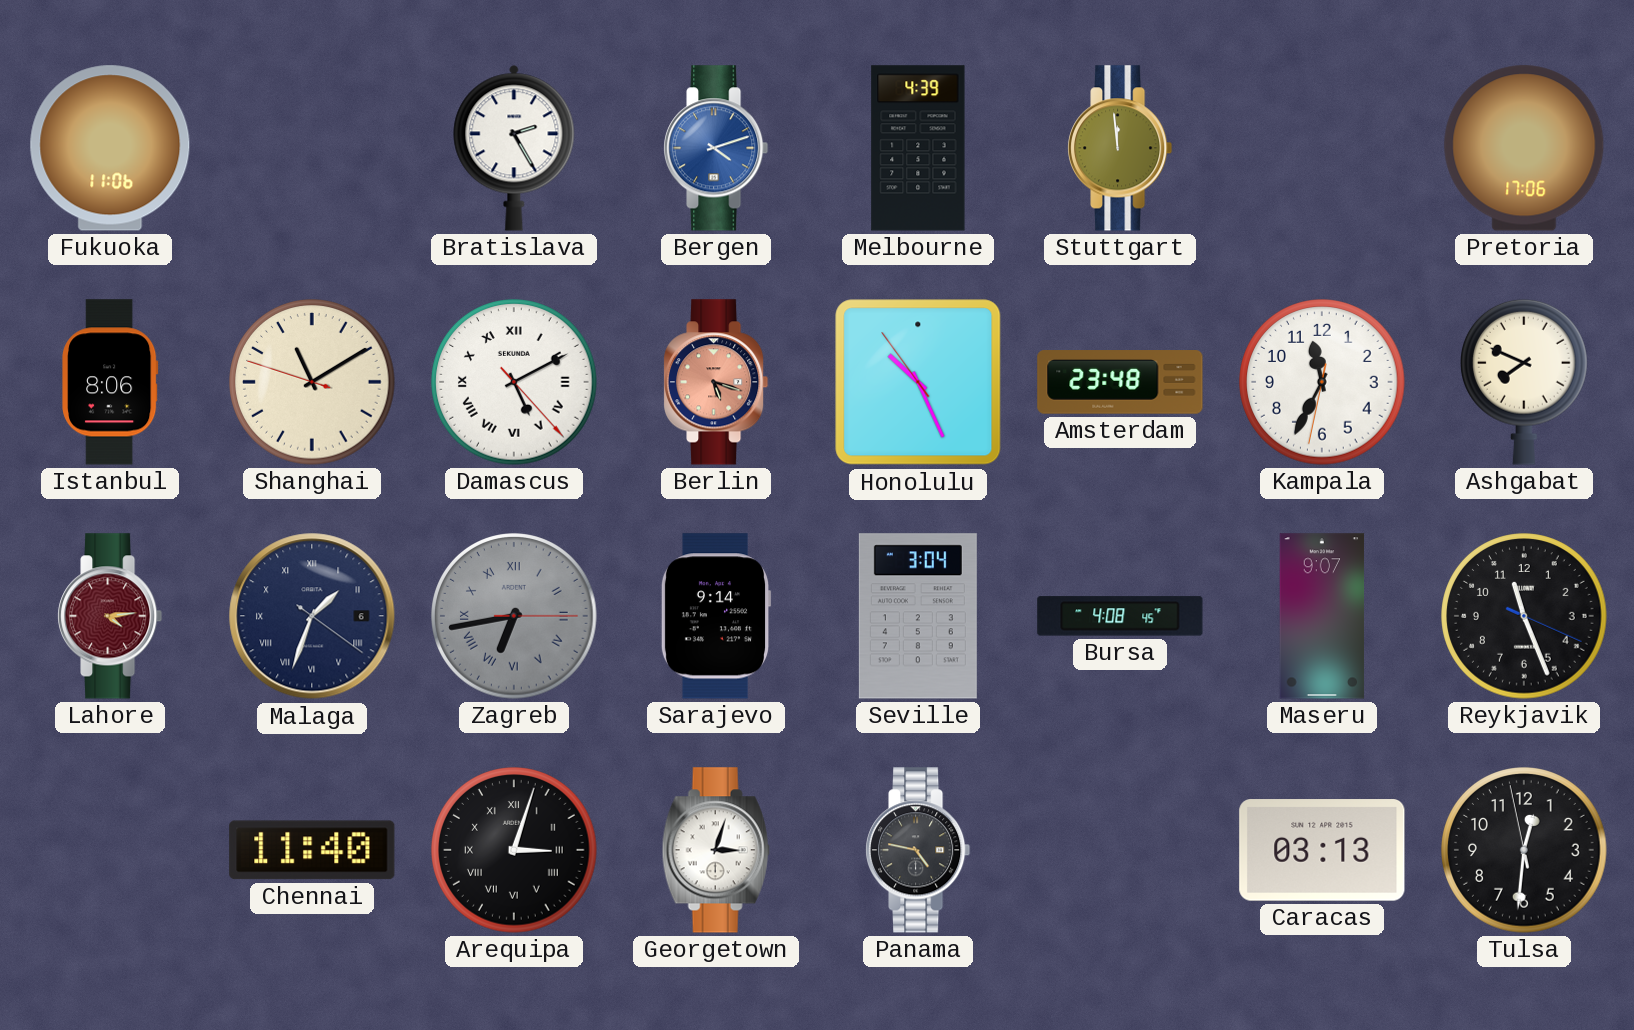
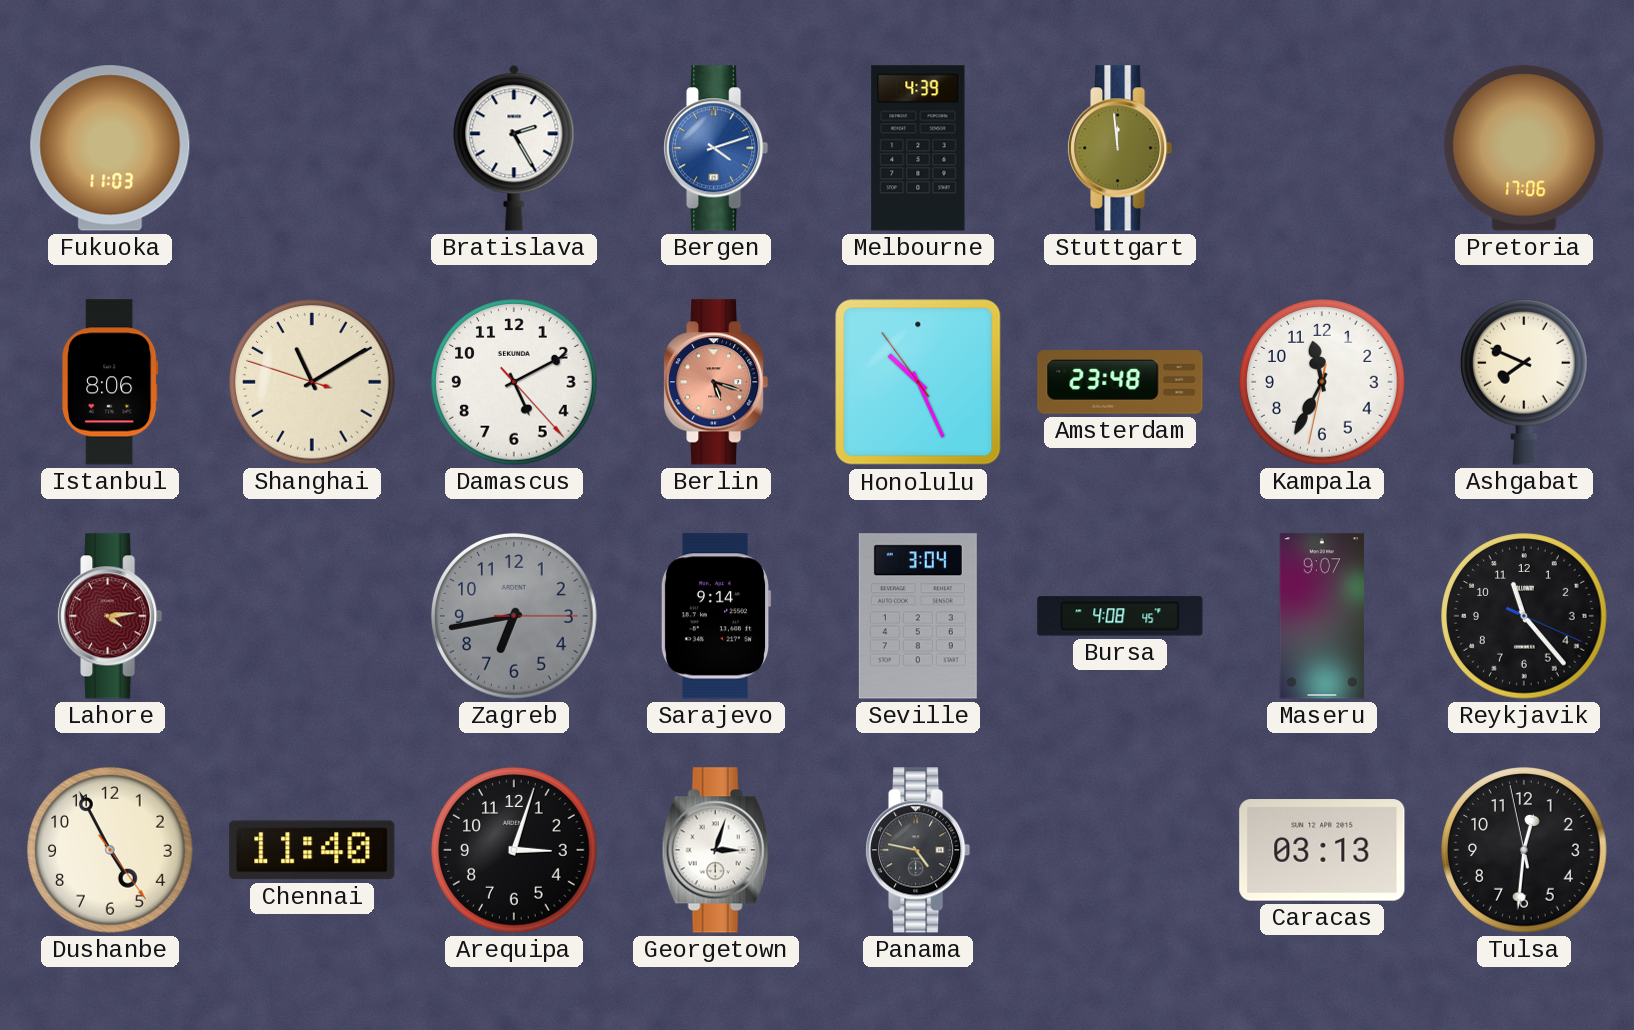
Fukuoka: 11:06 -> 11:03 (110, 148)
Damascus numerals: Roman -> Arabic (514, 382)
Malaga: 1:33 -> none (312, 616)
Zagreb numerals: Roman -> Arabic (514, 616)
Reykjavik: 11:26 -> 11:23 (1524, 616)
Dushanbe: none -> 4:55 (110, 850)
Arequipa numerals: Roman -> Arabic (514, 850)
